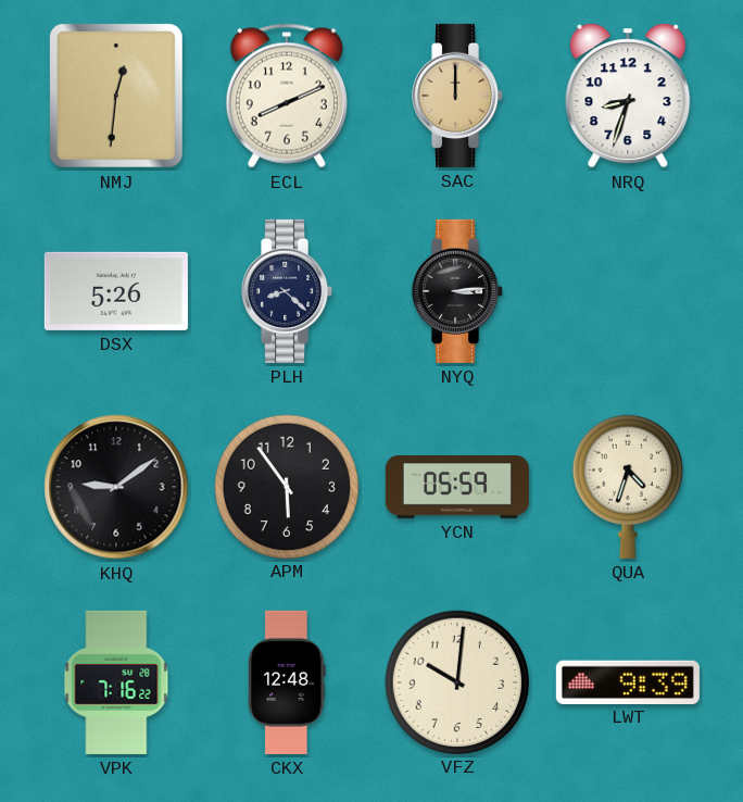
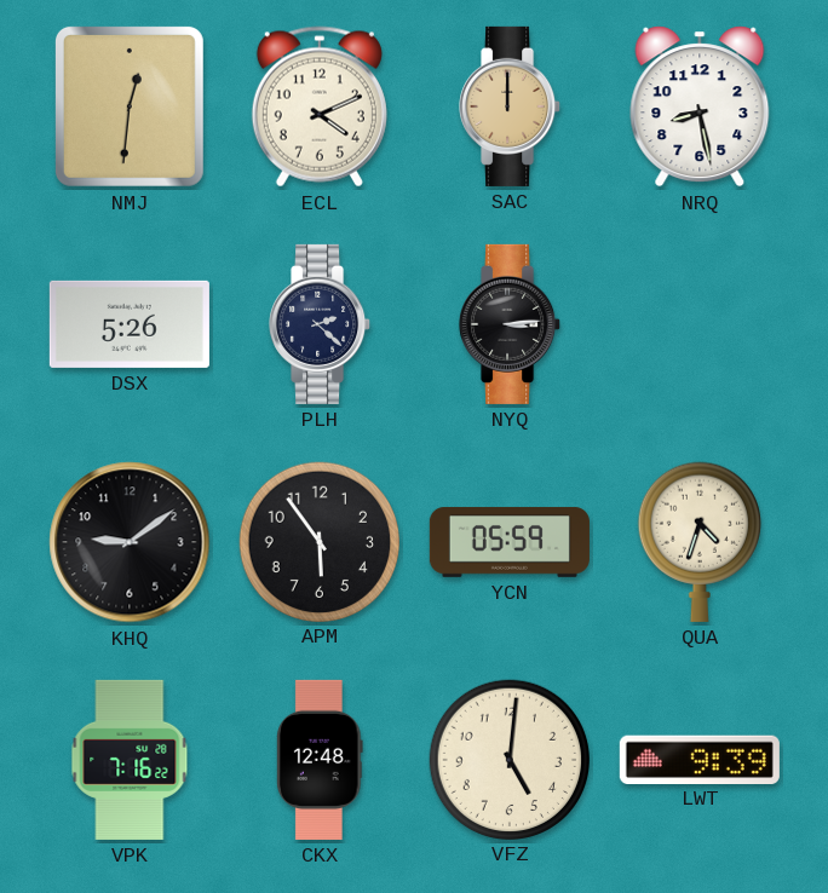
ECL: 8:11 -> 4:11 (320, 106)
NRQ: 8:33 -> 8:28 (700, 106)
PLH: 8:22 -> 2:22 (321, 324)
VFZ: 10:01 -> 5:01 (508, 759)
